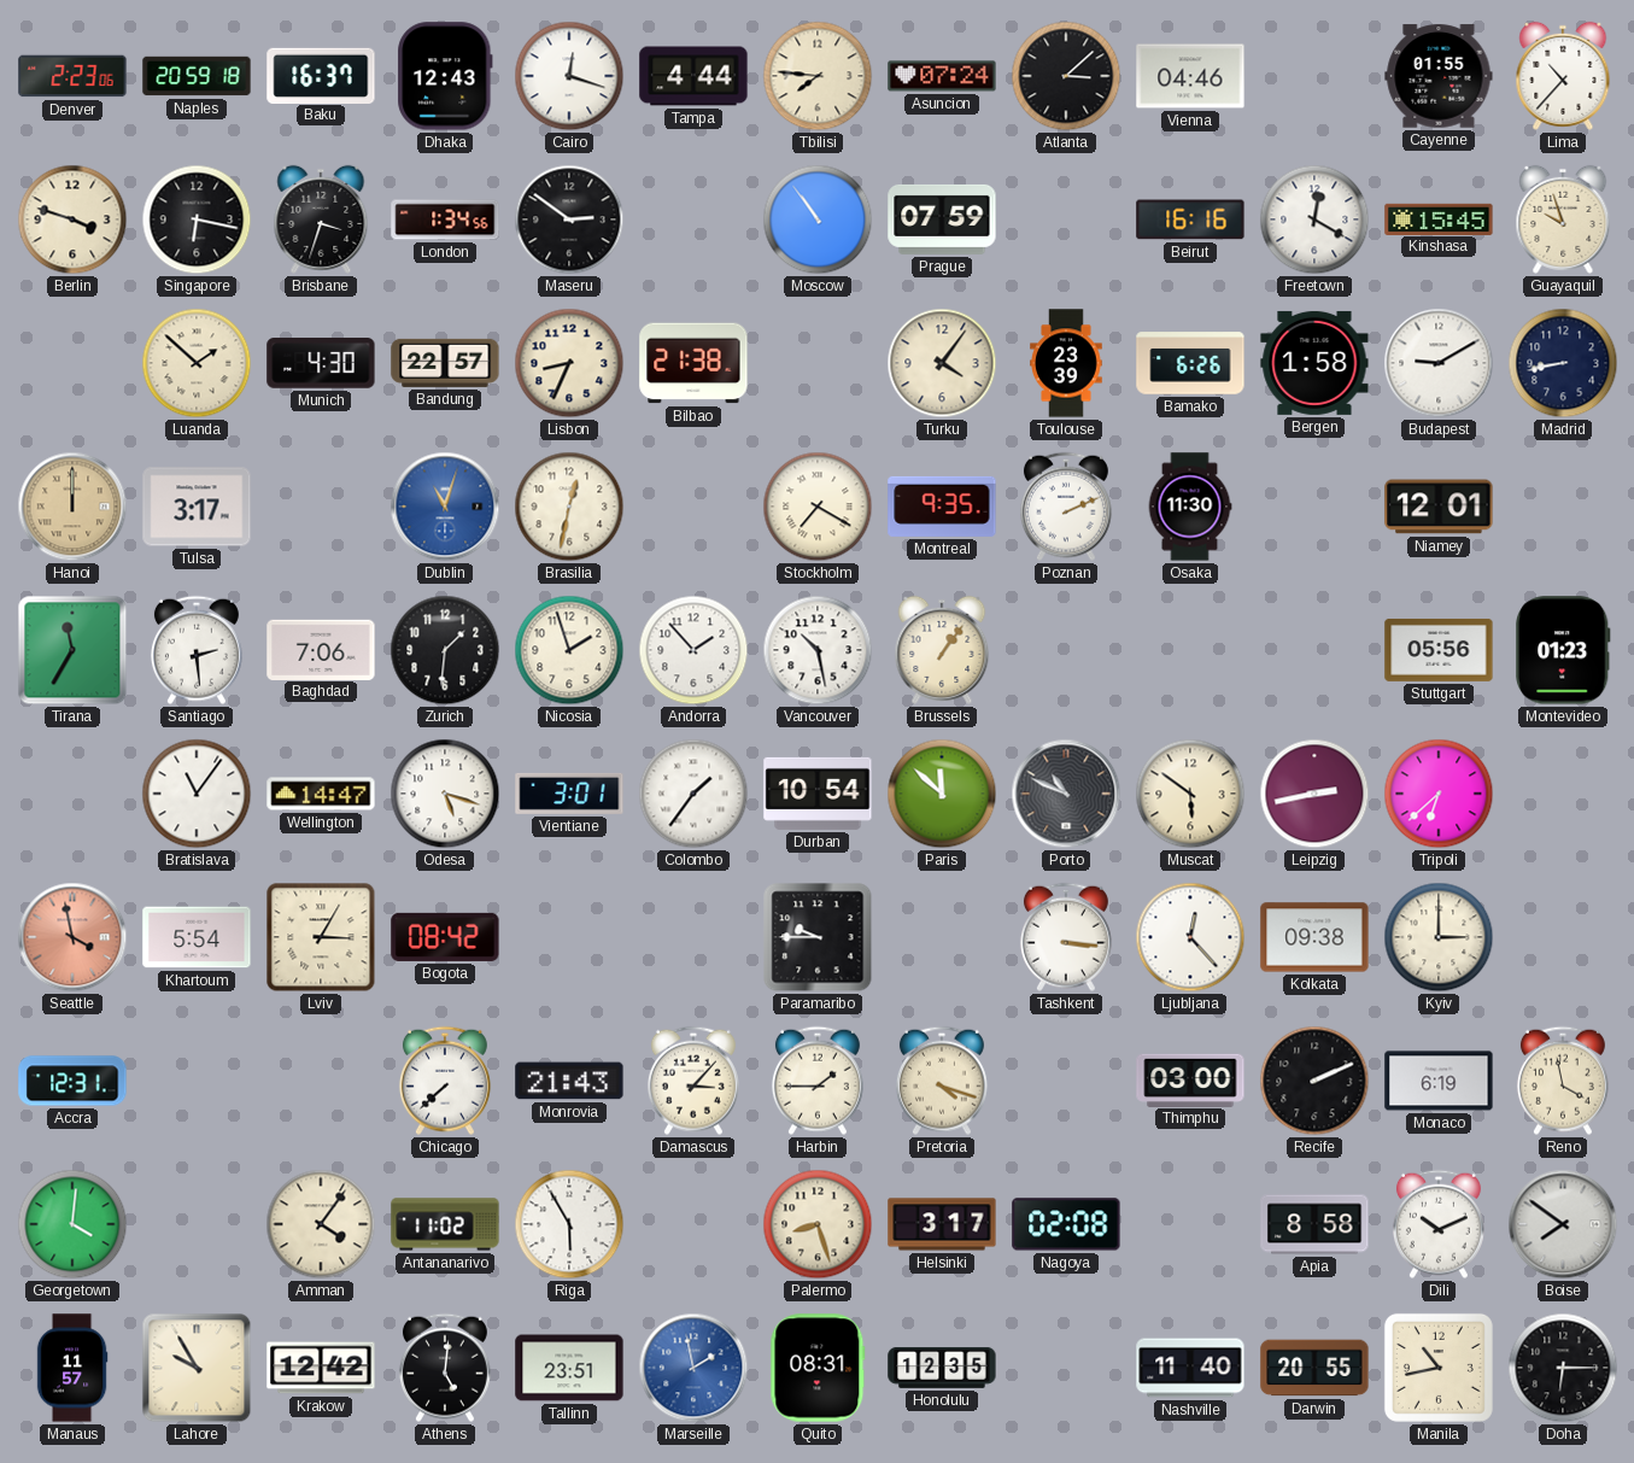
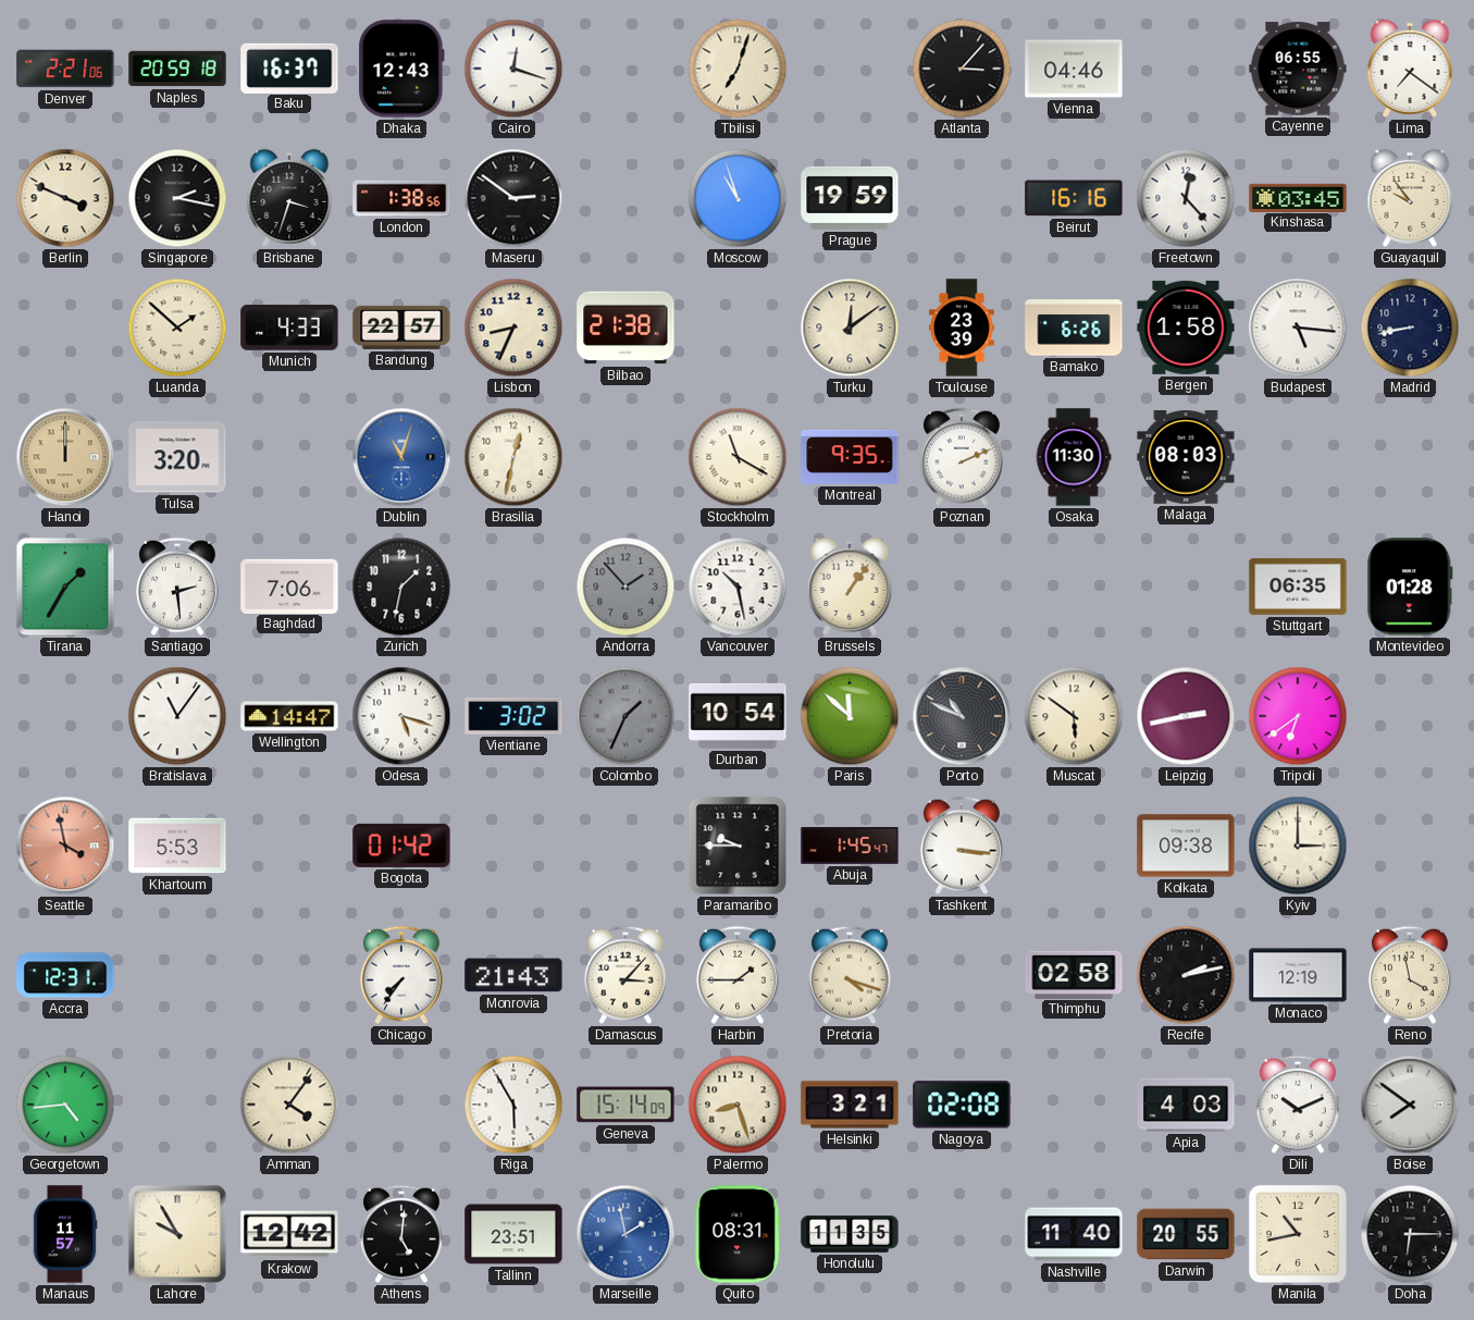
Denver: 2:23 -> 2:21 (65, 69)
Tampa: 4:44 -> none (693, 76)
Tbilisi: 7:46 -> 7:03 (738, 69)
Asuncion: 07:24 -> none (942, 76)
Atlanta: 3:08 -> 3:07 (962, 69)
Cayenne: 01:55 -> 06:55 (1298, 69)
Lima: 10:37 -> 7:21 (1410, 69)
Berlin: 3:48 -> 3:49 (65, 198)
Singapore: 6:17 -> 2:17 (177, 198)
London: 1:34 -> 1:38 (401, 198)
Moscow: 10:54 -> 10:57 (738, 198)
Prague: 07:59 -> 19:59 (850, 198)
Freetown: 12:20 -> 12:23 (1186, 198)
Kinshasa: 15:45 -> 03:45 (1298, 197)
Guayaquil: 9:57 -> 9:54 (1410, 198)
Munich: 4:30 -> 4:33 (289, 329)
Turku: 4:06 -> 12:09 (850, 328)
Budapest: 9:10 -> 5:16 (1298, 328)
Tulsa: 3:17 -> 3:20 (177, 457)
Stockholm: 7:20 -> 11:20 (738, 457)
Malaga: none -> 08:03 (1186, 458)
Niamey: 12:01 -> none (1439, 507)
Tirana: 11:35 -> 1:35 (65, 587)
Zurich: 1:31 -> 1:32 (401, 587)
Nicosia: 1:57 -> none (569, 650)
Andorra dial: white -> grey (625, 587)
Stuttgart: 05:56 -> 06:35 (1298, 587)
Montevideo: 01:23 -> 01:28 (1410, 587)
Vientiane: 3:01 -> 3:02 (513, 716)
Colombo: 1:36 -> 1:34 (625, 716)
Colombo dial: white -> grey (625, 716)
Tripoli: 6:38 -> 6:39 (1298, 716)
Khartoum: 5:54 -> 5:53 (177, 846)
Lviv: 3:05 -> none (321, 937)
Bogota: 08:42 -> 01:42 (401, 846)
Abuja: none -> 1:45 (850, 847)
Ljubljana: 12:23 -> none (1190, 937)
Chicago: 7:38 -> 7:36 (401, 975)
Thimphu: 03:00 -> 02:58 (1074, 974)
Recife: 2:11 -> 2:13 (1186, 975)
Monaco: 6:19 -> 12:19 (1298, 975)
Georgetown: 4:01 -> 4:44 (65, 1105)
Antananarivo: 11:02 -> none (445, 1224)
Geneva: none -> 15:14 (625, 1105)
Helsinki: 3:17 -> 3:21 (850, 1105)
Apia: 8:58 -> 4:03 (1186, 1105)
Honolulu: 12:35 -> 11:35 (850, 1234)
